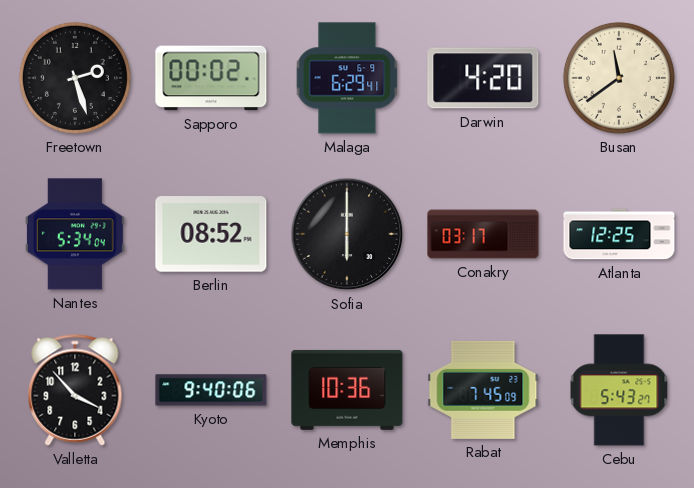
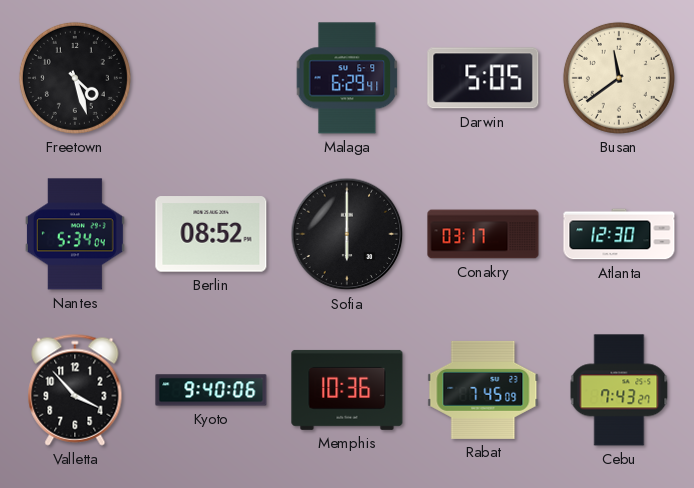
Freetown: 2:27 -> 4:27 (75, 78)
Sapporo: 00:02 -> none (211, 78)
Darwin: 4:20 -> 5:05 (483, 78)
Atlanta: 12:25 -> 12:30 (619, 234)
Cebu: 5:43 -> 7:43 (619, 390)
